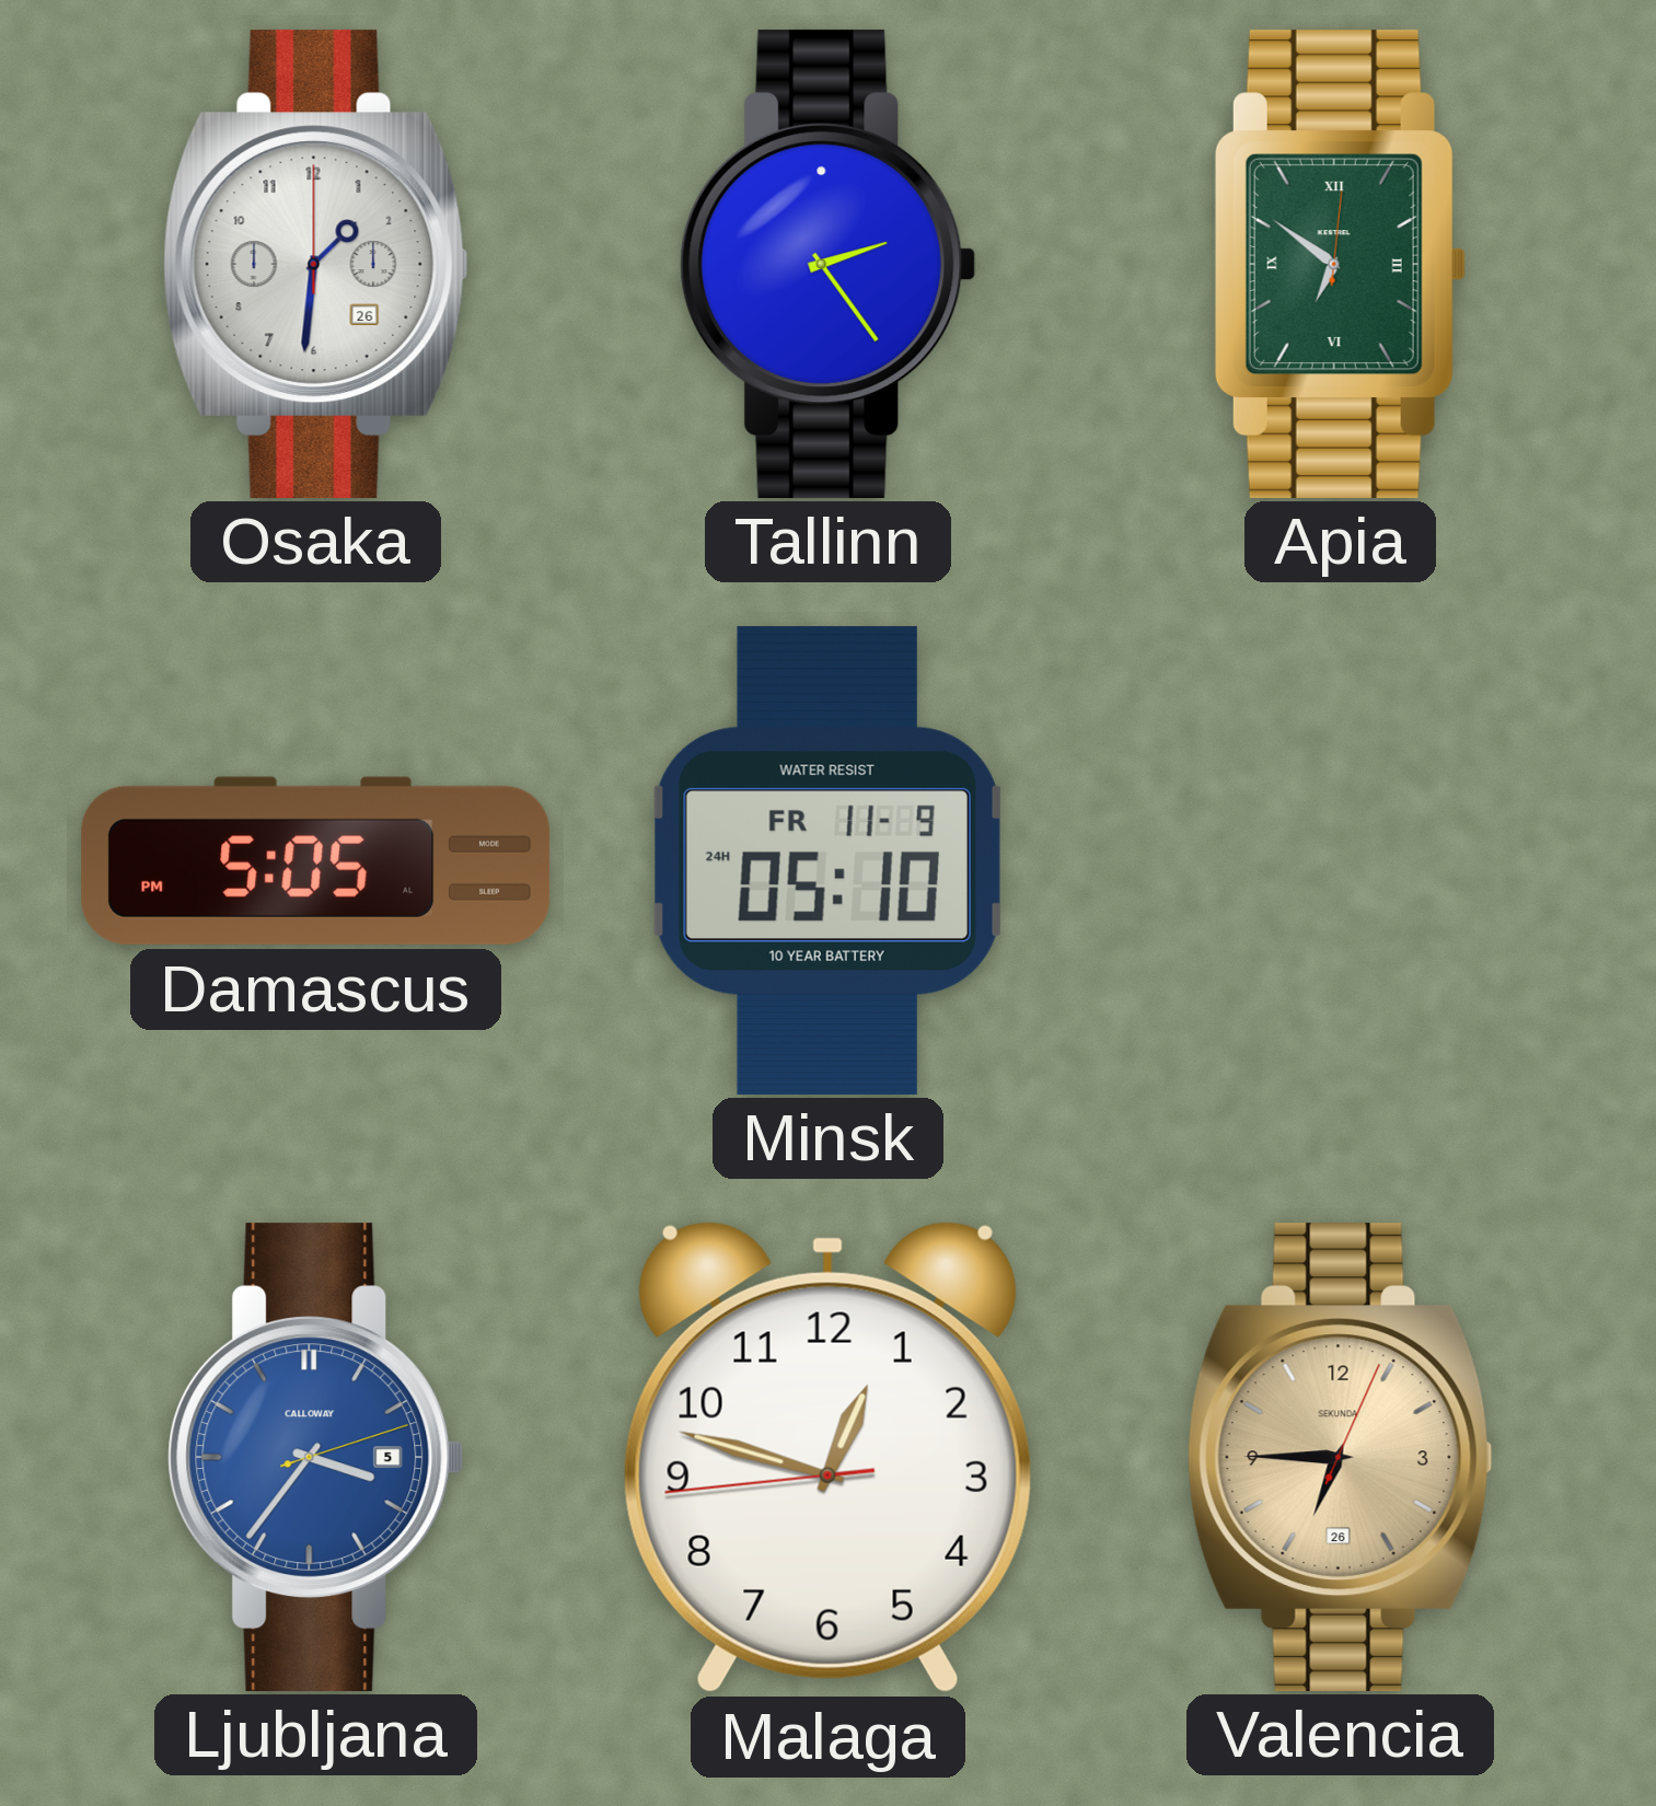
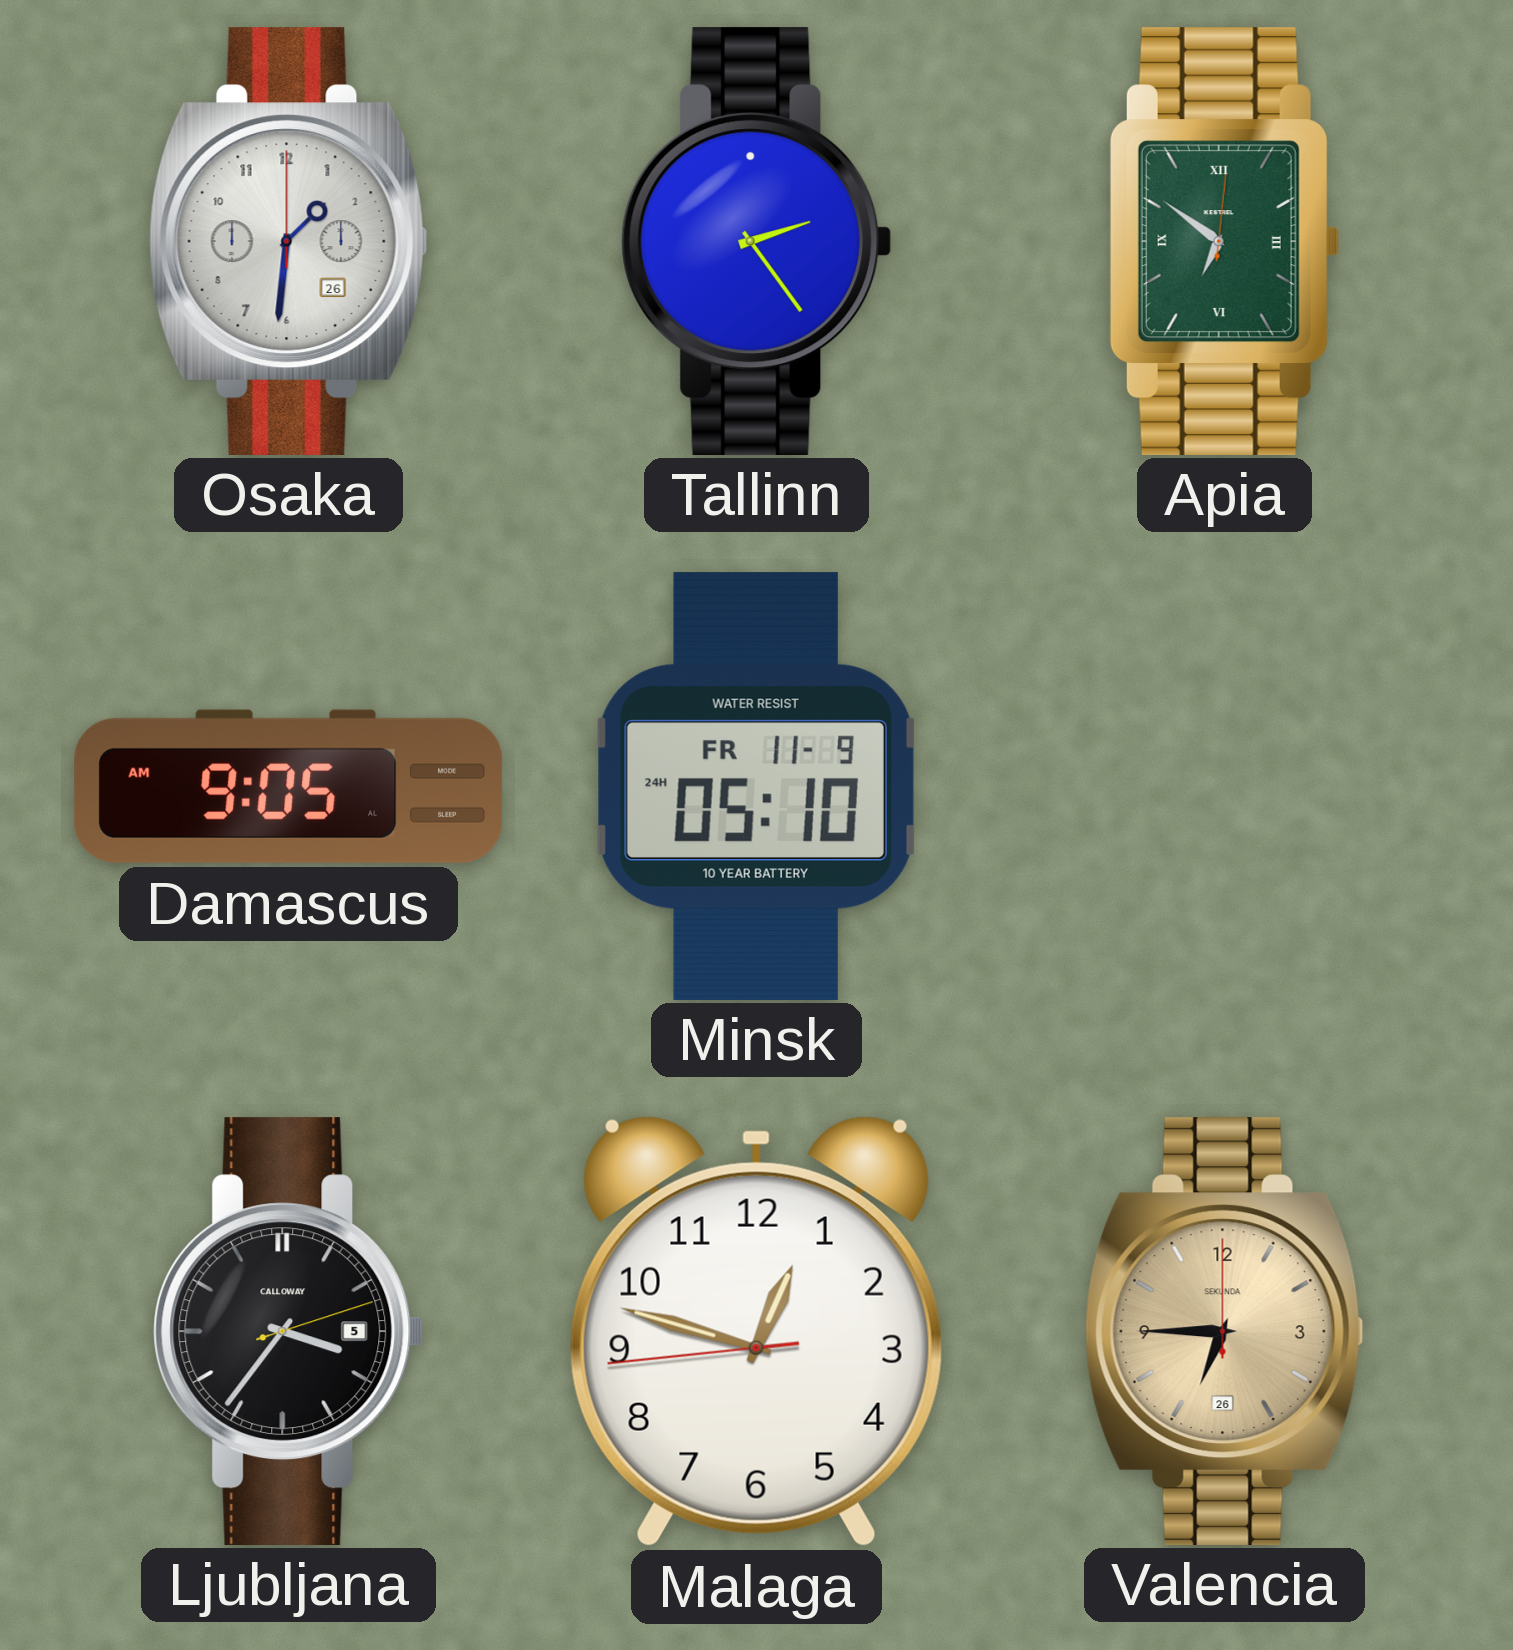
Damascus: 5:05 -> 9:05 (289, 786)
Ljubljana dial: blue -> black (289, 1331)
Valencia: 6:45:04 -> 6:45:00 (1224, 1331)
